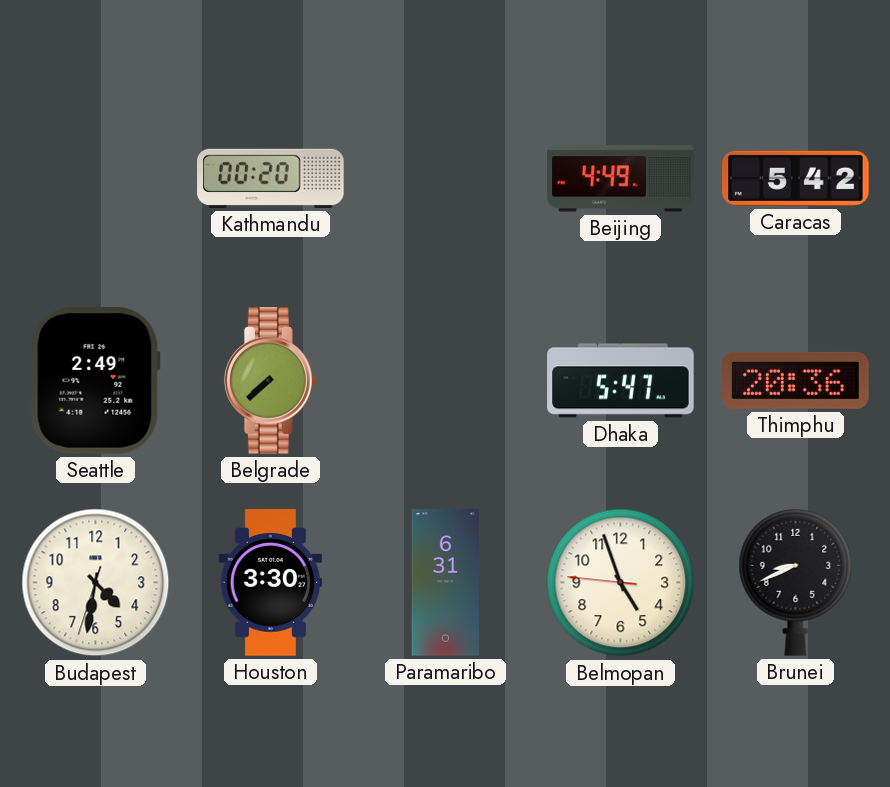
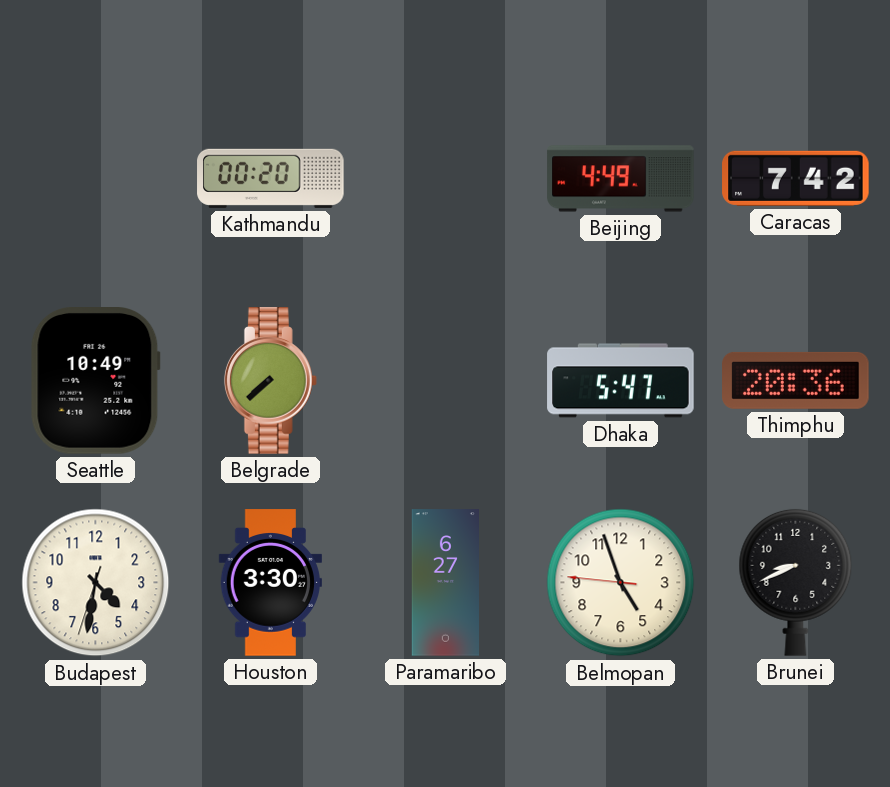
Caracas: 5:42 -> 7:42 (796, 178)
Seattle: 2:49 -> 10:49 (95, 381)
Paramaribo: 6:31 -> 6:27 (446, 583)
